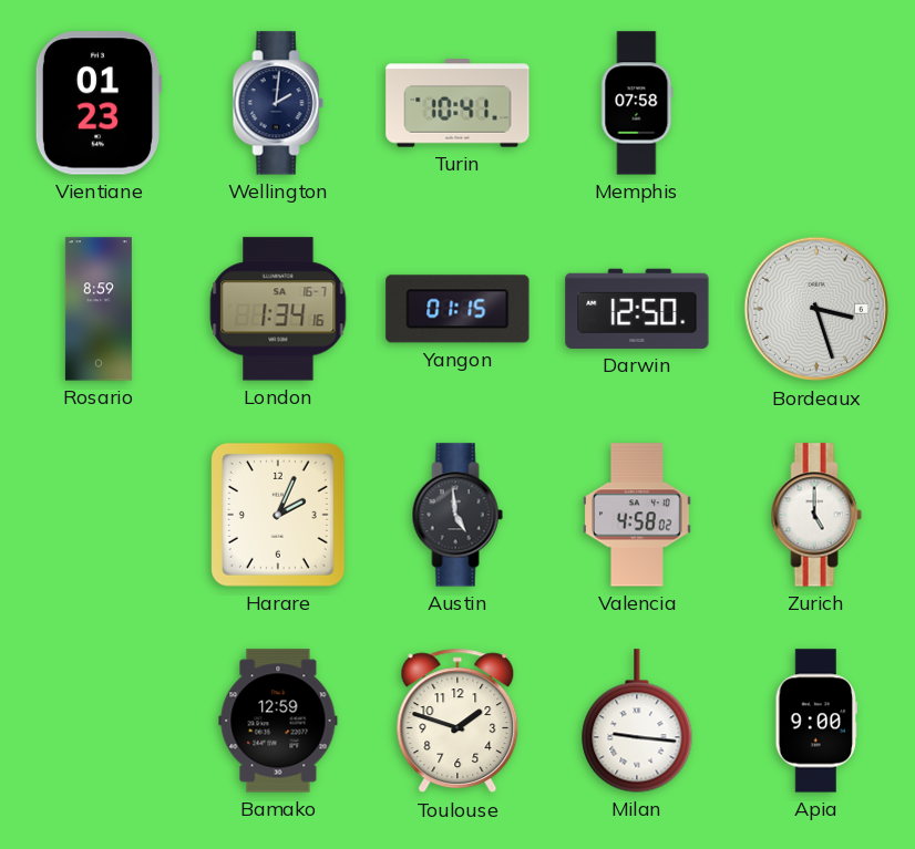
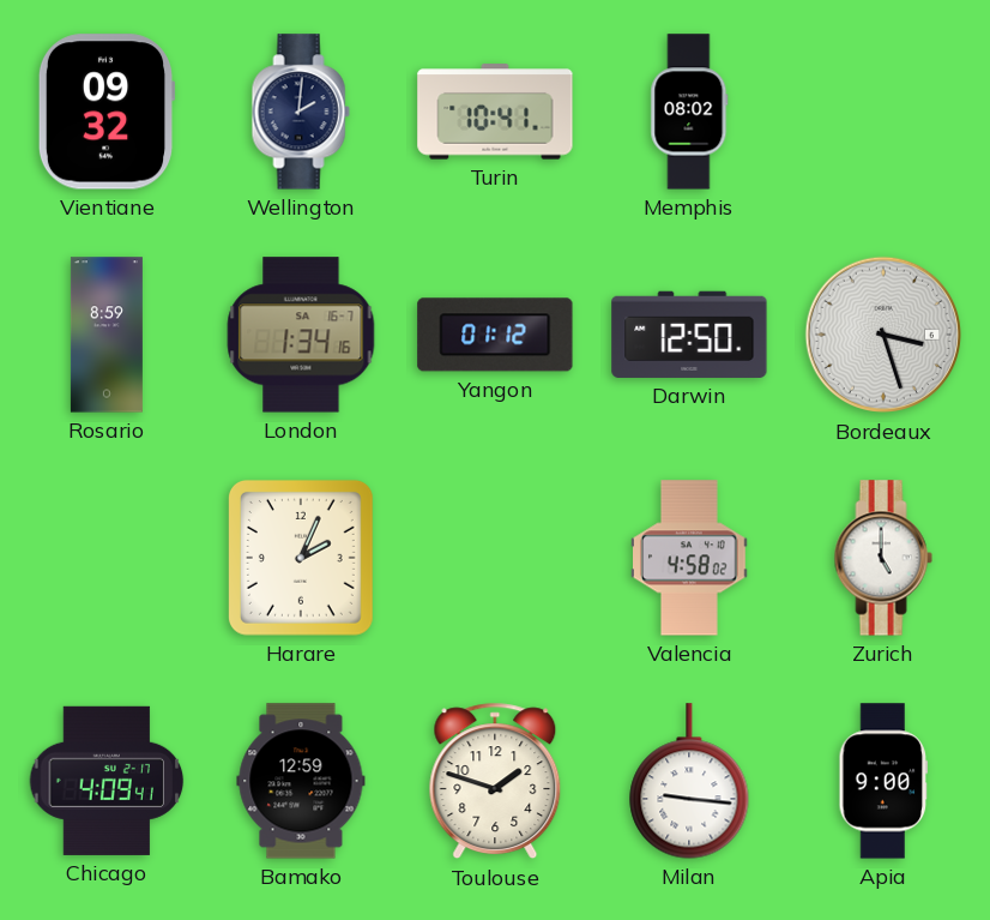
Vientiane: 01:23 -> 09:32 (107, 112)
Memphis: 07:58 -> 08:02 (689, 112)
Yangon: 01:15 -> 01:12 (495, 335)
Austin: 4:59 -> none (457, 515)
Chicago: none -> 4:09 (107, 781)
